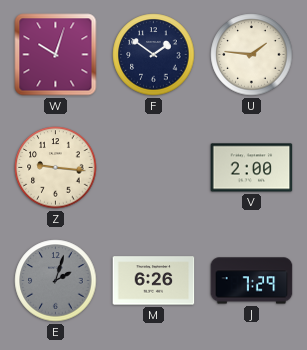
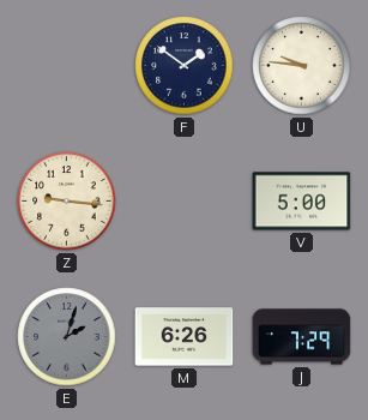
W: 10:03 -> none (56, 55)
U: 1:46 -> 9:46 (302, 66)
V: 2:00 -> 5:00 (302, 202)
